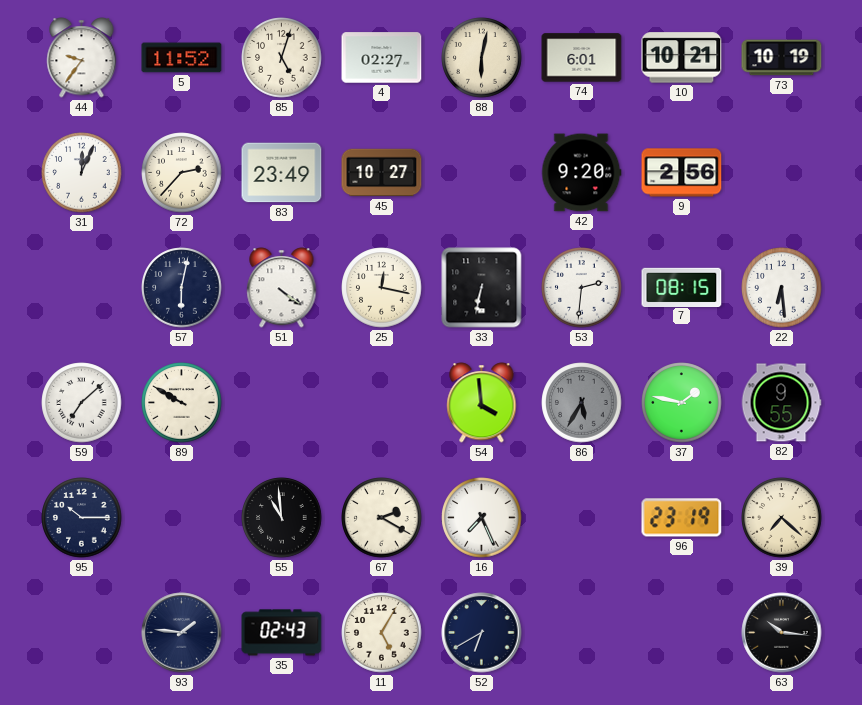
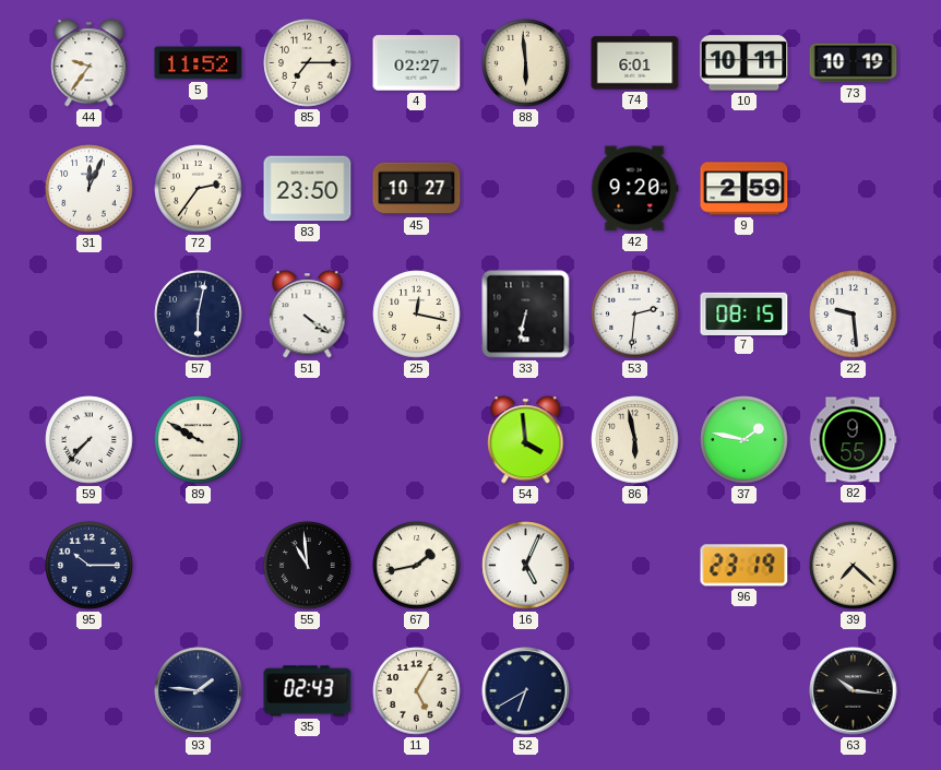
85: 5:03 -> 7:15 (308, 63)
88: 6:02 -> 5:59 (526, 63)
10: 10:21 -> 10:11 (745, 63)
72: 2:37 -> 2:36 (199, 189)
83: 23:49 -> 23:50 (308, 189)
9: 2:56 -> 2:59 (745, 189)
22: 6:29 -> 9:29 (854, 315)
59: 7:08 -> 7:37 (90, 440)
86: 5:35 -> 5:58 (635, 440)
86 dial: grey -> cream (635, 440)
67: 2:20 -> 1:43 (417, 566)
16: 7:26 -> 5:04 (526, 566)
